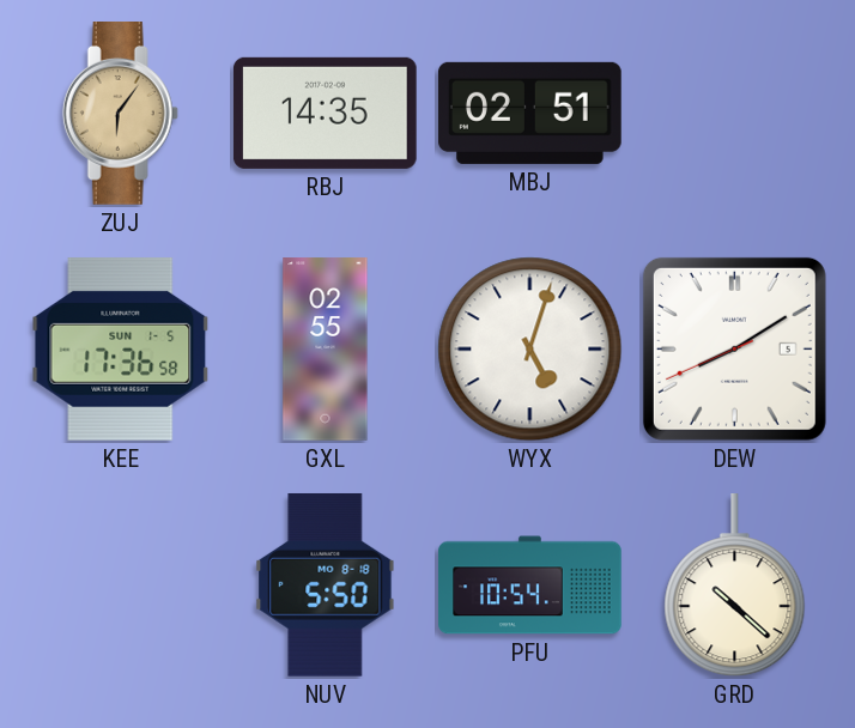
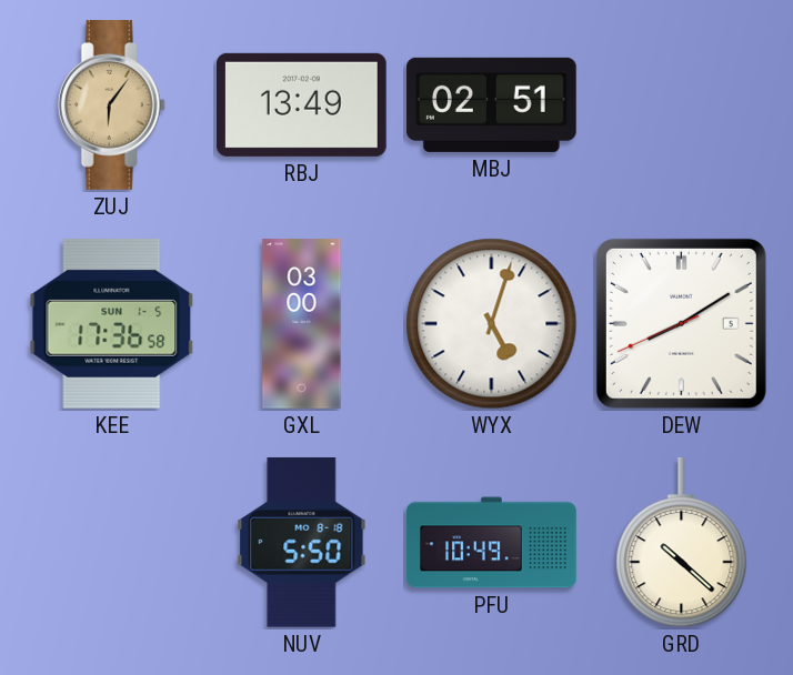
RBJ: 14:35 -> 13:49 (302, 104)
GXL: 02:55 -> 03:00 (302, 324)
PFU: 10:54 -> 10:49 (492, 543)
